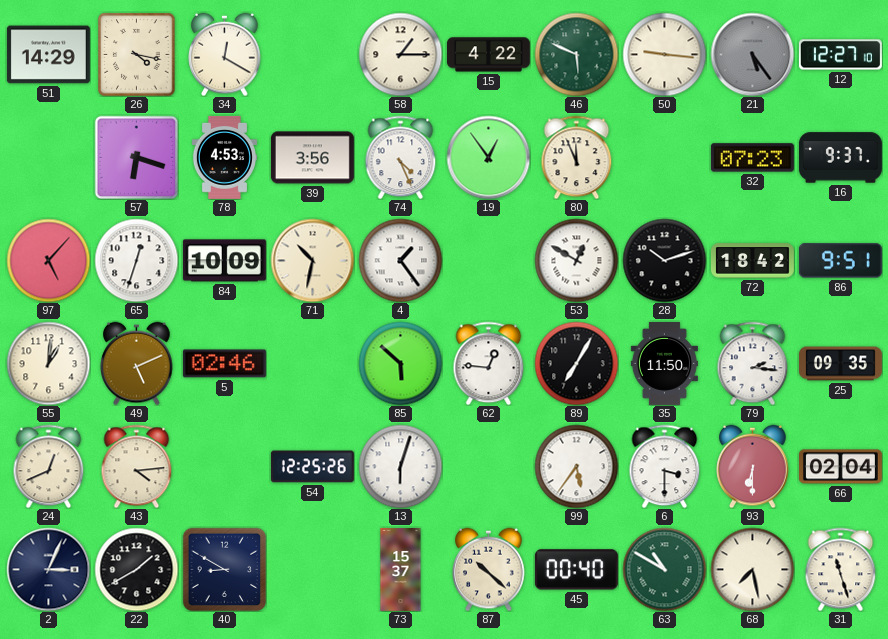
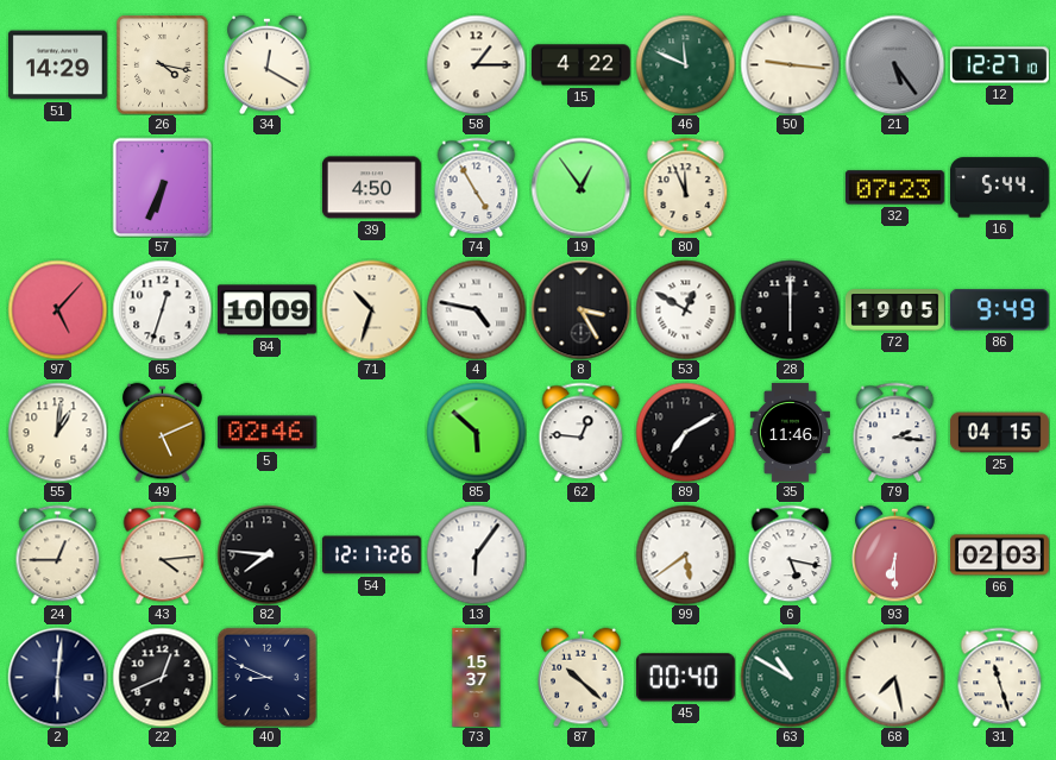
46: 5:49 -> 11:49 (685, 64)
57: 6:18 -> 6:34 (162, 187)
78: 4:53 -> none (224, 157)
39: 3:56 -> 4:50 (371, 188)
74: 4:26 -> 4:55 (477, 187)
16: 9:37 -> 5:44 (999, 188)
71: 10:32 -> 10:33 (371, 309)
4: 1:24 -> 4:47 (476, 309)
8: none -> 3:25 (580, 309)
28: 10:12 -> 6:00 (790, 309)
72: 18:42 -> 19:05 (894, 310)
86: 9:51 -> 9:49 (999, 310)
89: 7:05 -> 7:10 (685, 432)
35: 11:50 -> 11:46 (790, 432)
25: 09:35 -> 04:15 (999, 433)
24: 12:41 -> 12:45 (58, 554)
82: none -> 7:46 (266, 554)
54: 12:25 -> 12:17 (371, 555)
13: 6:03 -> 6:06 (476, 554)
99: 5:36 -> 5:39 (685, 554)
6: 3:30 -> 5:17 (791, 554)
66: 02:04 -> 02:03 (999, 555)
2: 3:04 -> 6:01 (57, 677)
22: 1:40 -> 12:41 (162, 677)
40: 8:50 -> 8:49 (266, 677)
